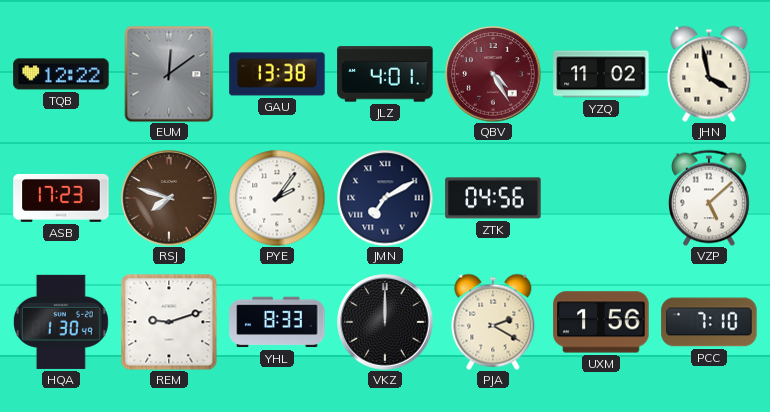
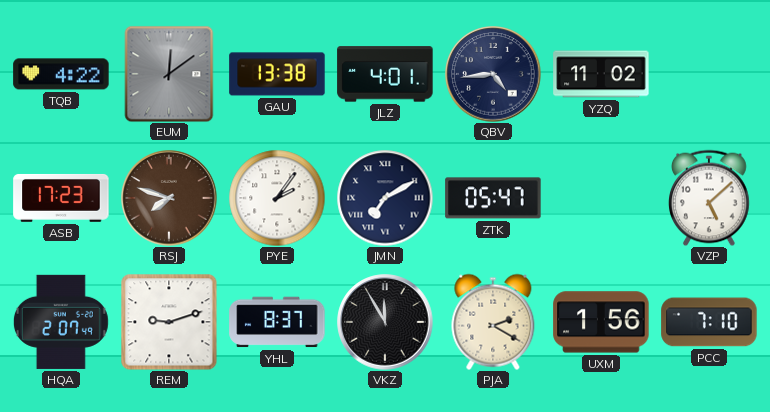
TQB: 12:22 -> 4:22 (61, 74)
QBV: 4:25 -> 4:44 (493, 74)
QBV dial: burgundy -> navy (493, 74)
JHN: 3:58 -> none (709, 74)
ZTK: 04:56 -> 05:47 (493, 198)
HQA: 1:30 -> 2:07 (61, 322)
YHL: 8:33 -> 8:37 (277, 322)
VKZ: 12:00 -> 11:55 (385, 322)
